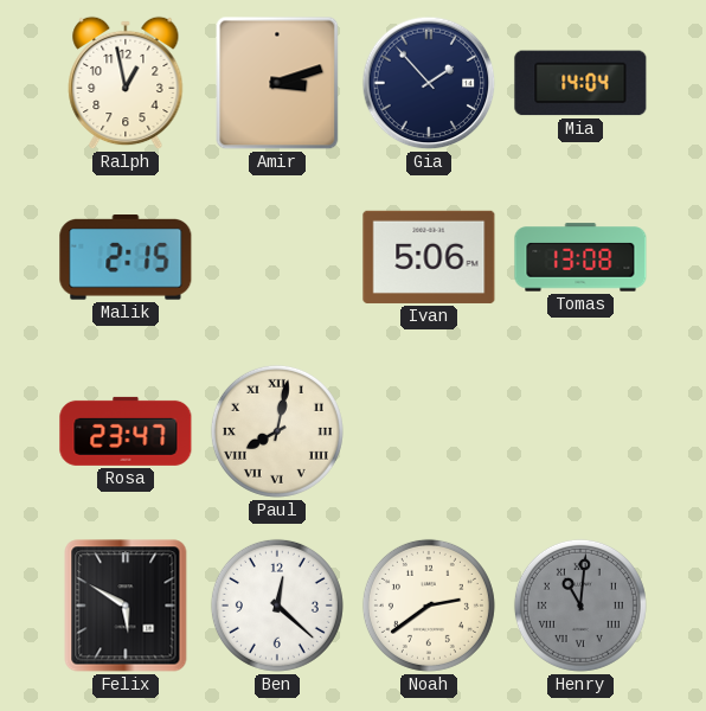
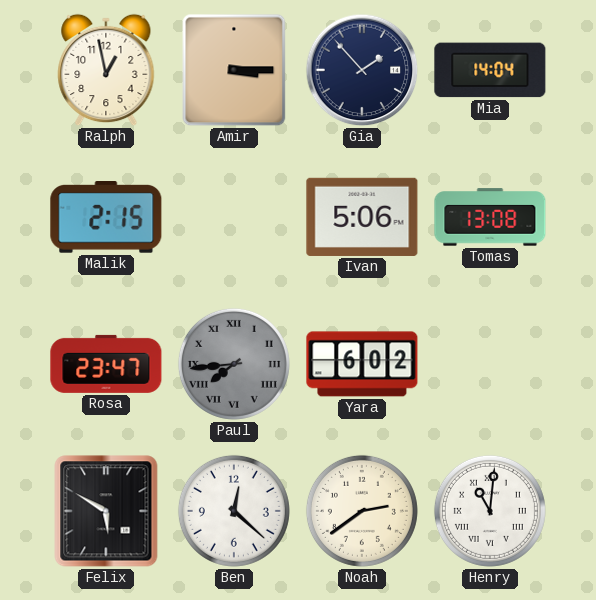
Amir: 3:12 -> 3:15 (234, 70)
Paul: 8:02 -> 7:44 (234, 364)
Paul dial: cream -> grey (234, 364)
Yara: none -> 6:02 (362, 364)
Henry dial: grey -> white (490, 511)
